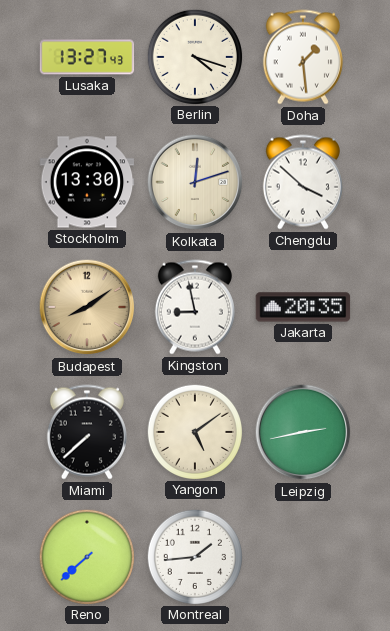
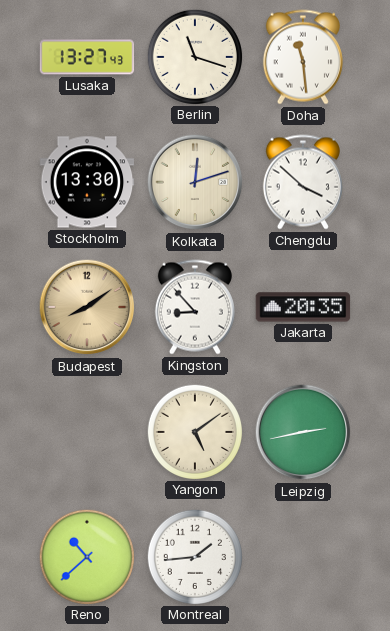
Berlin: 4:18 -> 11:18 (194, 56)
Doha: 1:29 -> 11:29 (303, 57)
Kingston: 8:58 -> 8:53 (195, 307)
Miami: 7:38 -> none (87, 432)
Reno: 7:38 -> 10:38 (86, 556)
